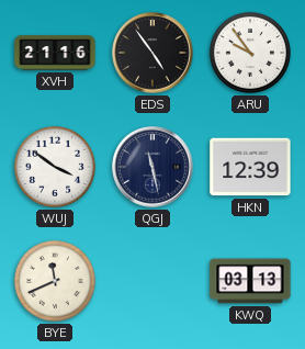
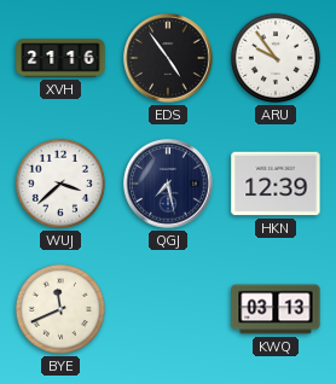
WUJ: 3:51 -> 3:38 (60, 184)
QGJ: 11:28 -> 7:28 (168, 184)
